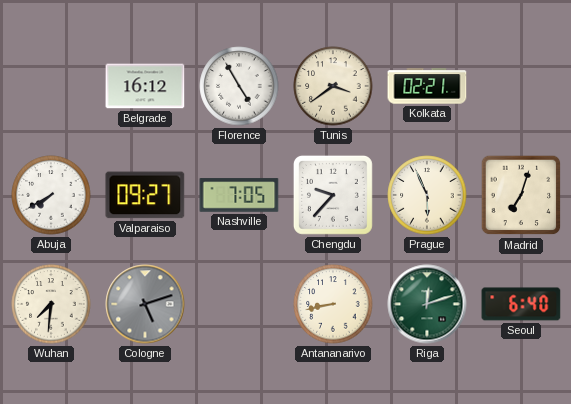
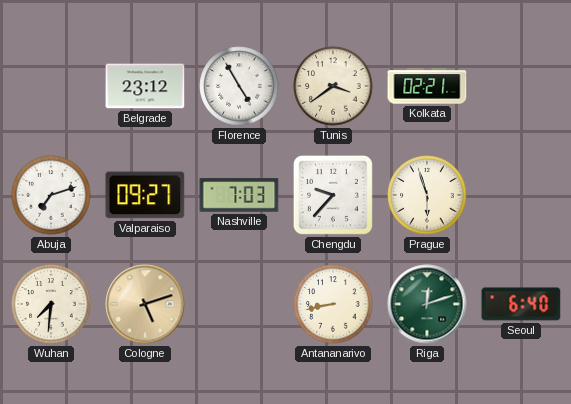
Belgrade: 16:12 -> 23:12 (145, 86)
Abuja: 7:40 -> 7:12 (51, 195)
Nashville: 7:05 -> 7:03 (239, 195)
Prague: 5:56 -> 5:57 (427, 195)
Madrid: 7:03 -> none (521, 195)
Cologne dial: grey -> champagne (145, 304)
